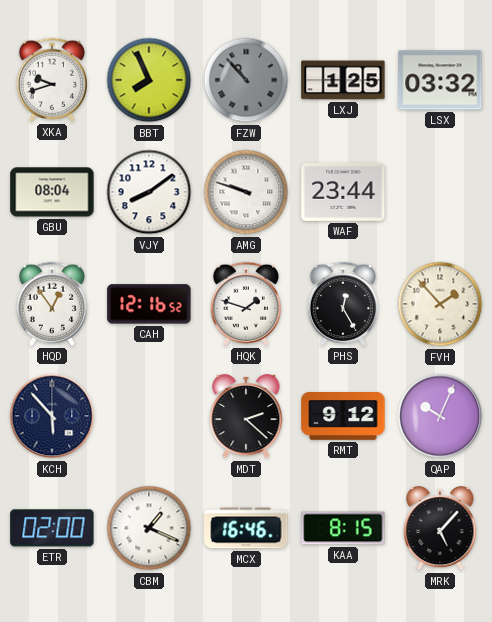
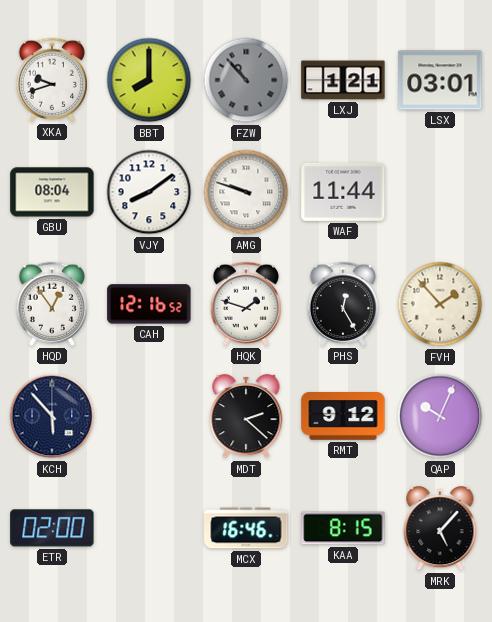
BBT: 7:56 -> 8:00 (149, 80)
LXJ: 1:25 -> 1:21 (343, 80)
LSX: 03:32 -> 03:01 (440, 80)
WAF: 23:44 -> 11:44 (343, 192)
CBM: 1:19 -> none (149, 528)
